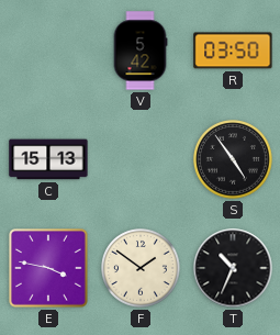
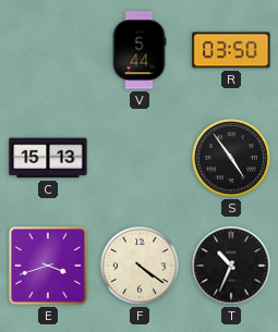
V: 5:42 -> 5:44 (140, 50)
E: 3:47 -> 3:42 (49, 267)
F: 1:51 -> 4:21 (141, 267)
